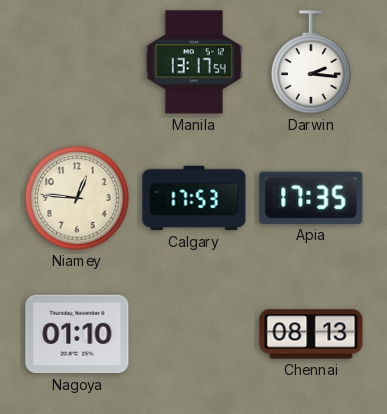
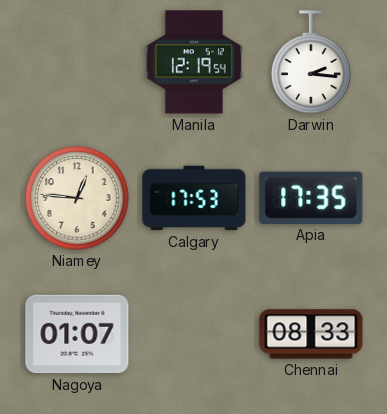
Manila: 13:17 -> 12:19 (194, 62)
Nagoya: 01:10 -> 01:07 (77, 334)
Chennai: 08:13 -> 08:33 (311, 334)
